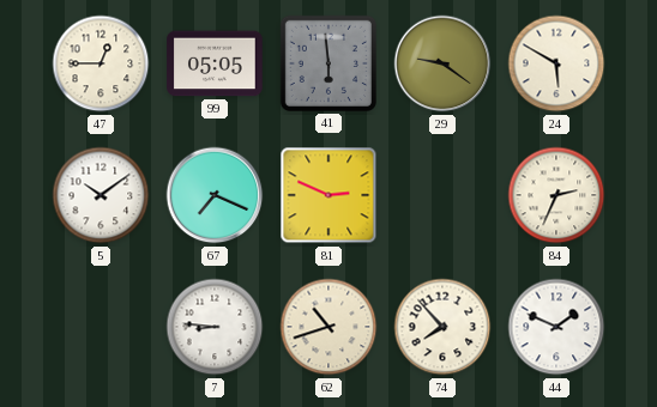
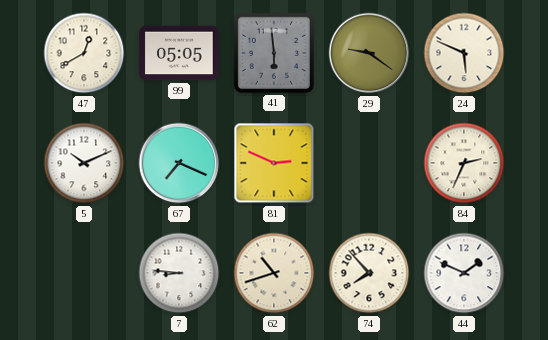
47: 12:45 -> 12:40 (84, 53)
24: 5:50 -> 5:49 (464, 53)
5: 10:09 -> 10:11 (84, 163)
